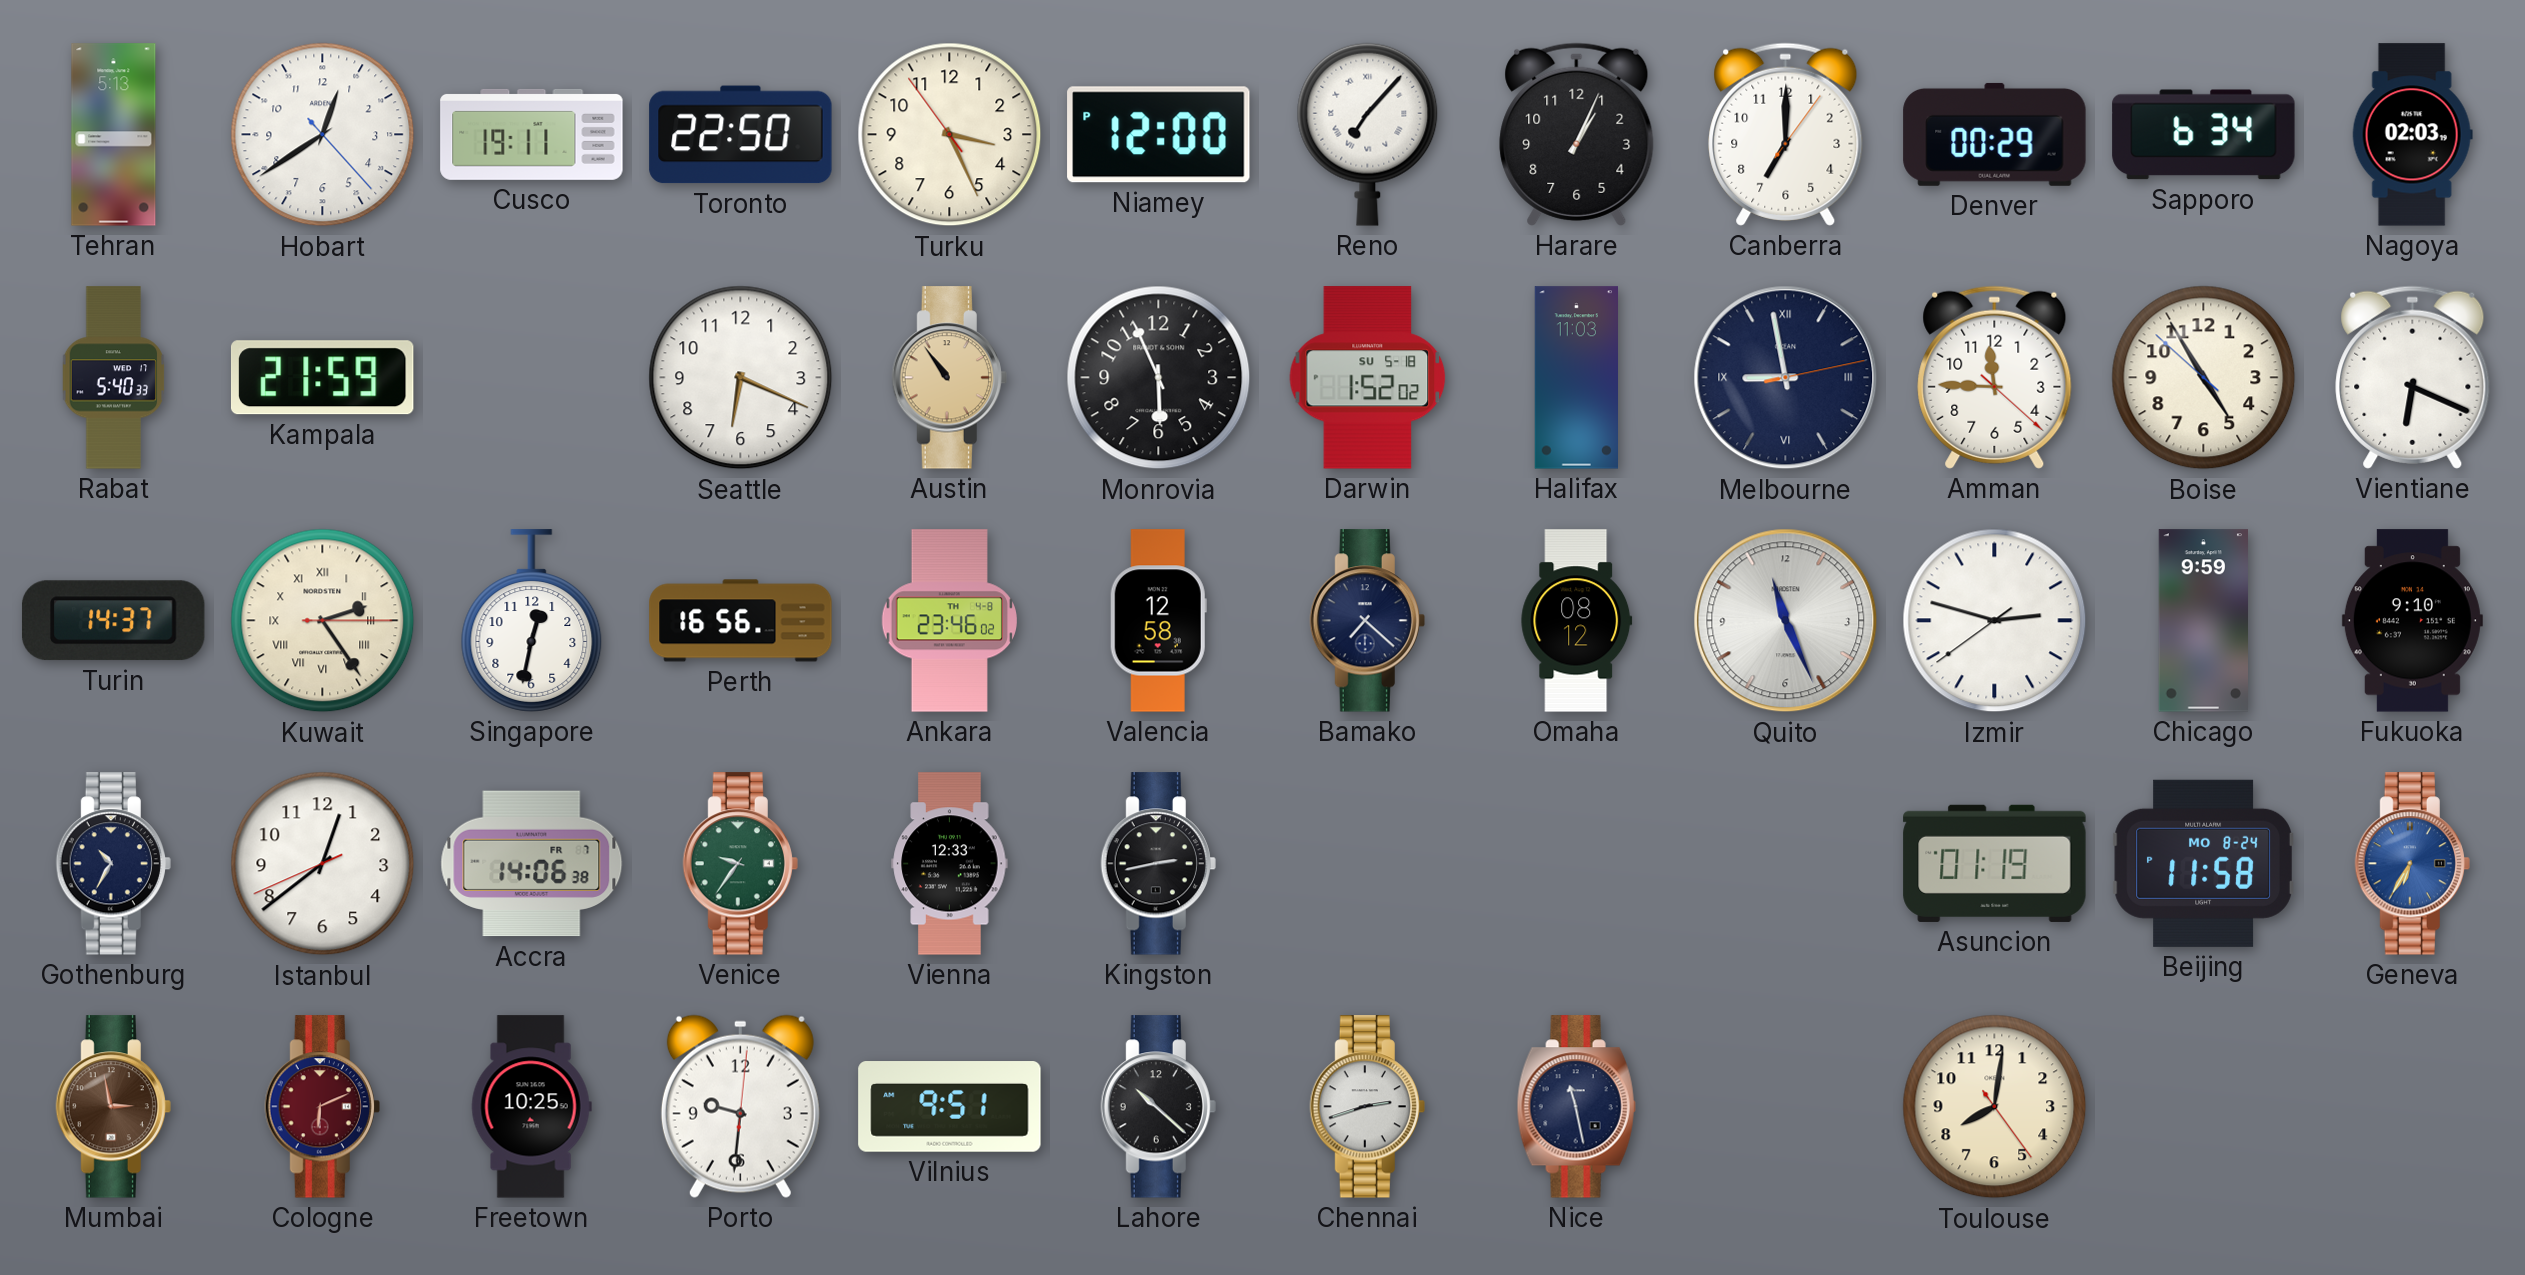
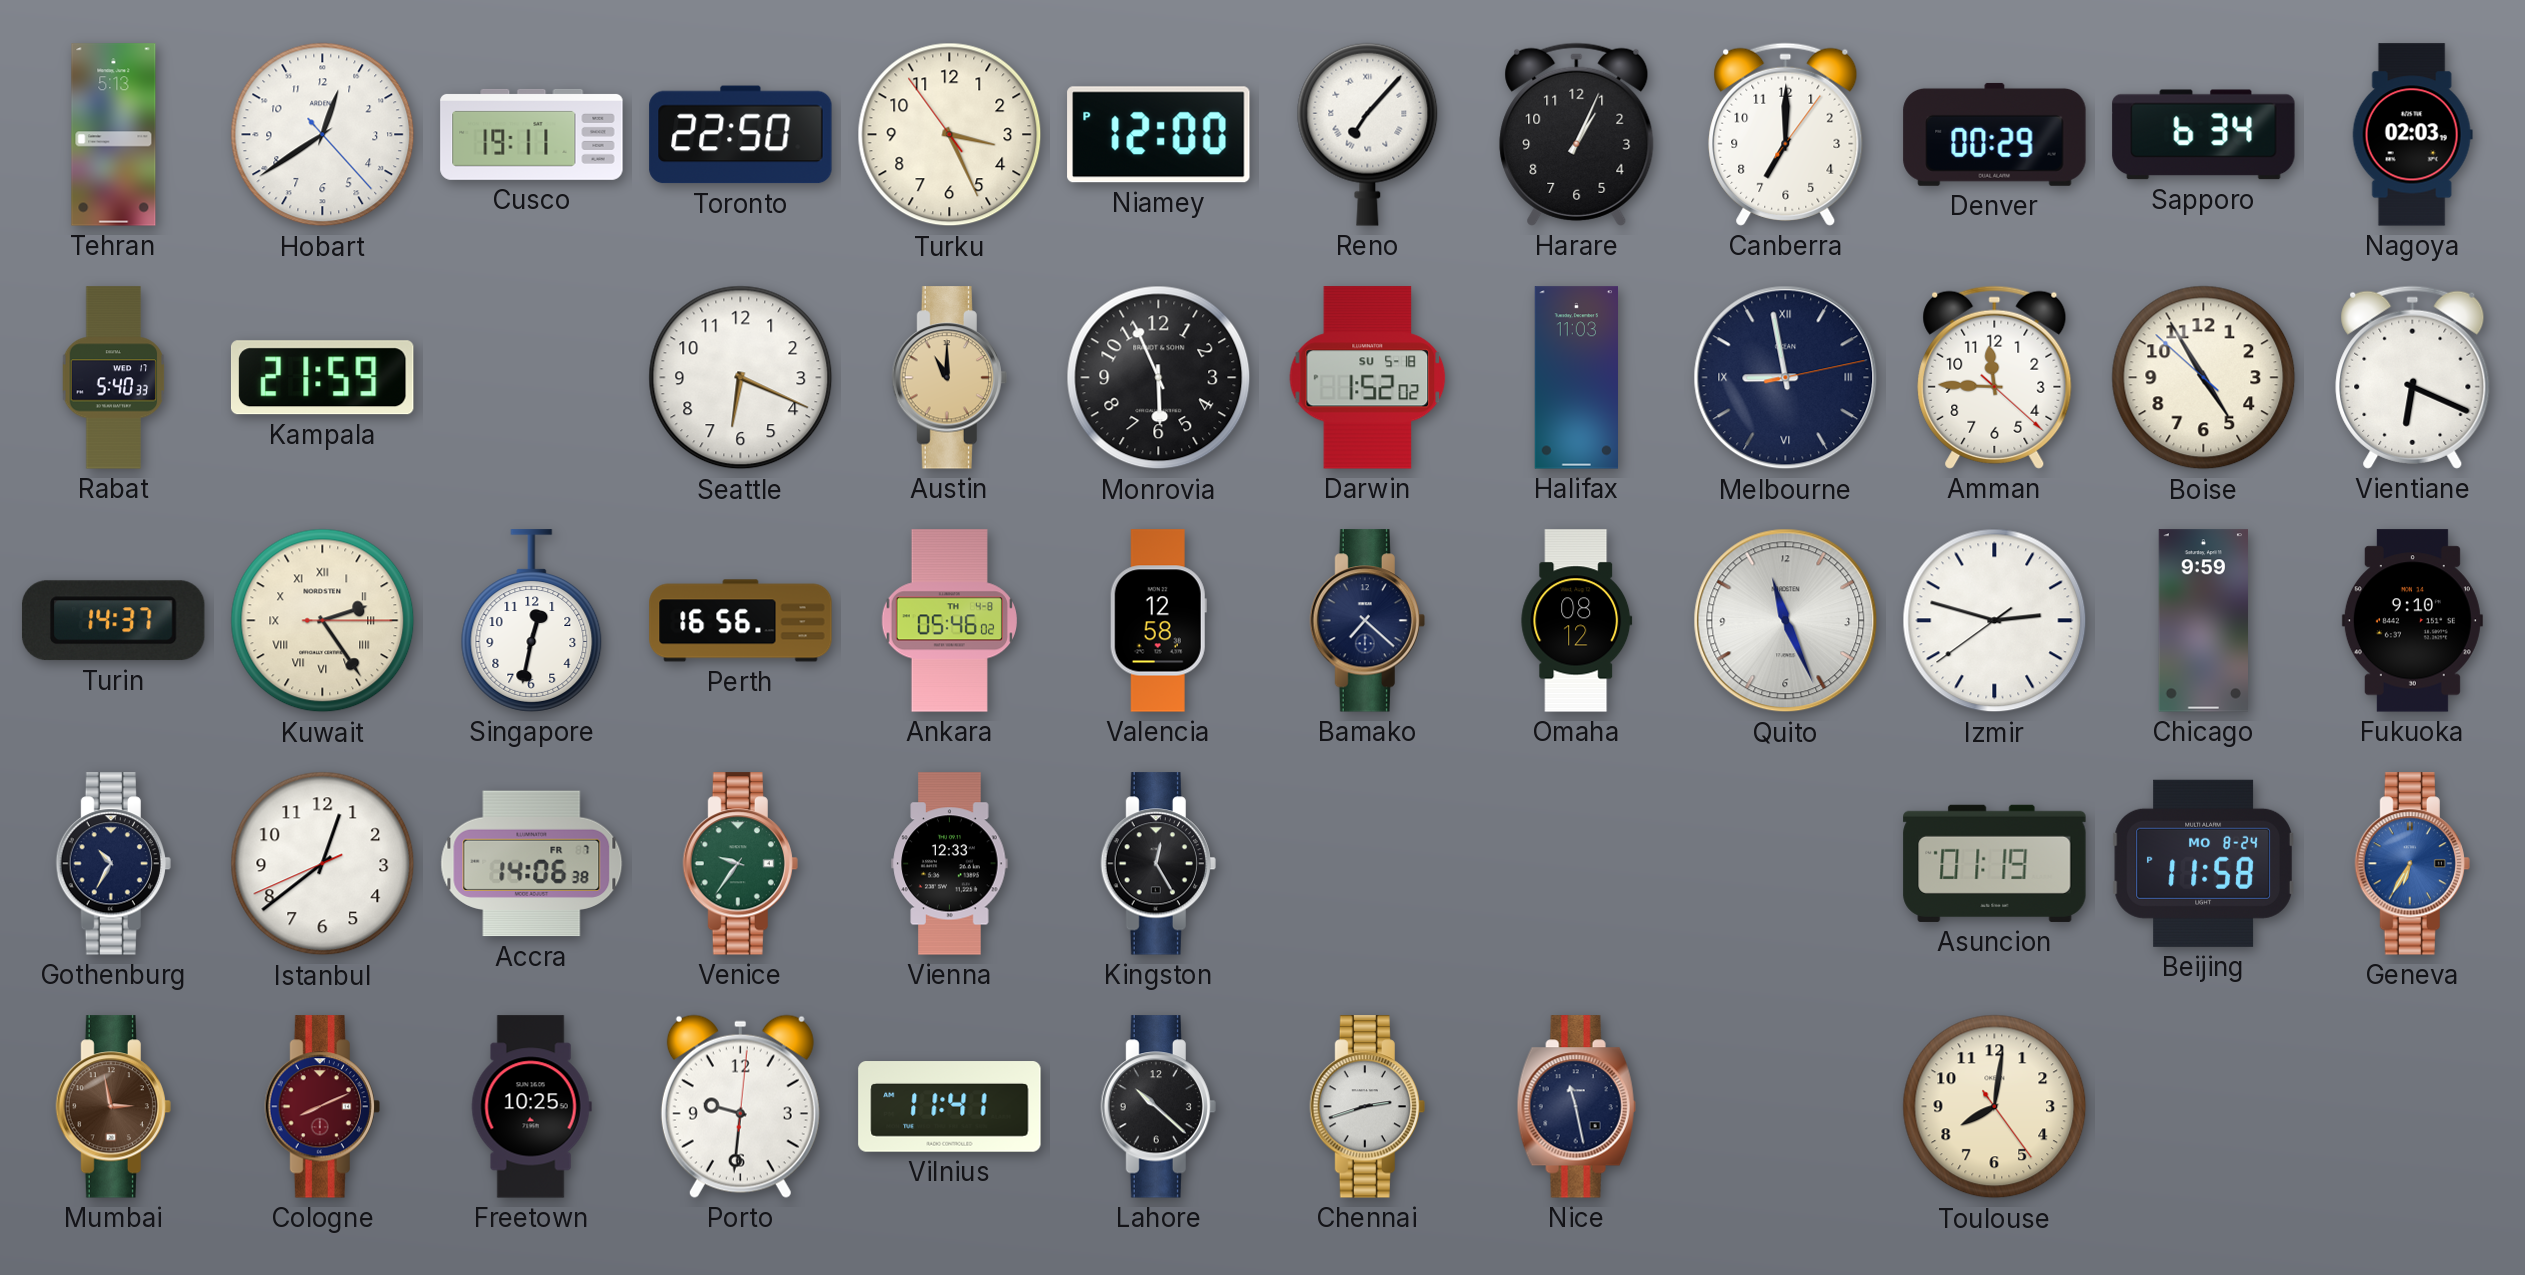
Austin: 10:54 -> 11:00 (949, 378)
Ankara: 23:46 -> 05:46 (949, 621)
Kingston: 2:43 -> 12:25 (1158, 864)
Cologne: 6:11 -> 8:11 (322, 1107)
Vilnius: 9:51 -> 11:41 (950, 1107)
